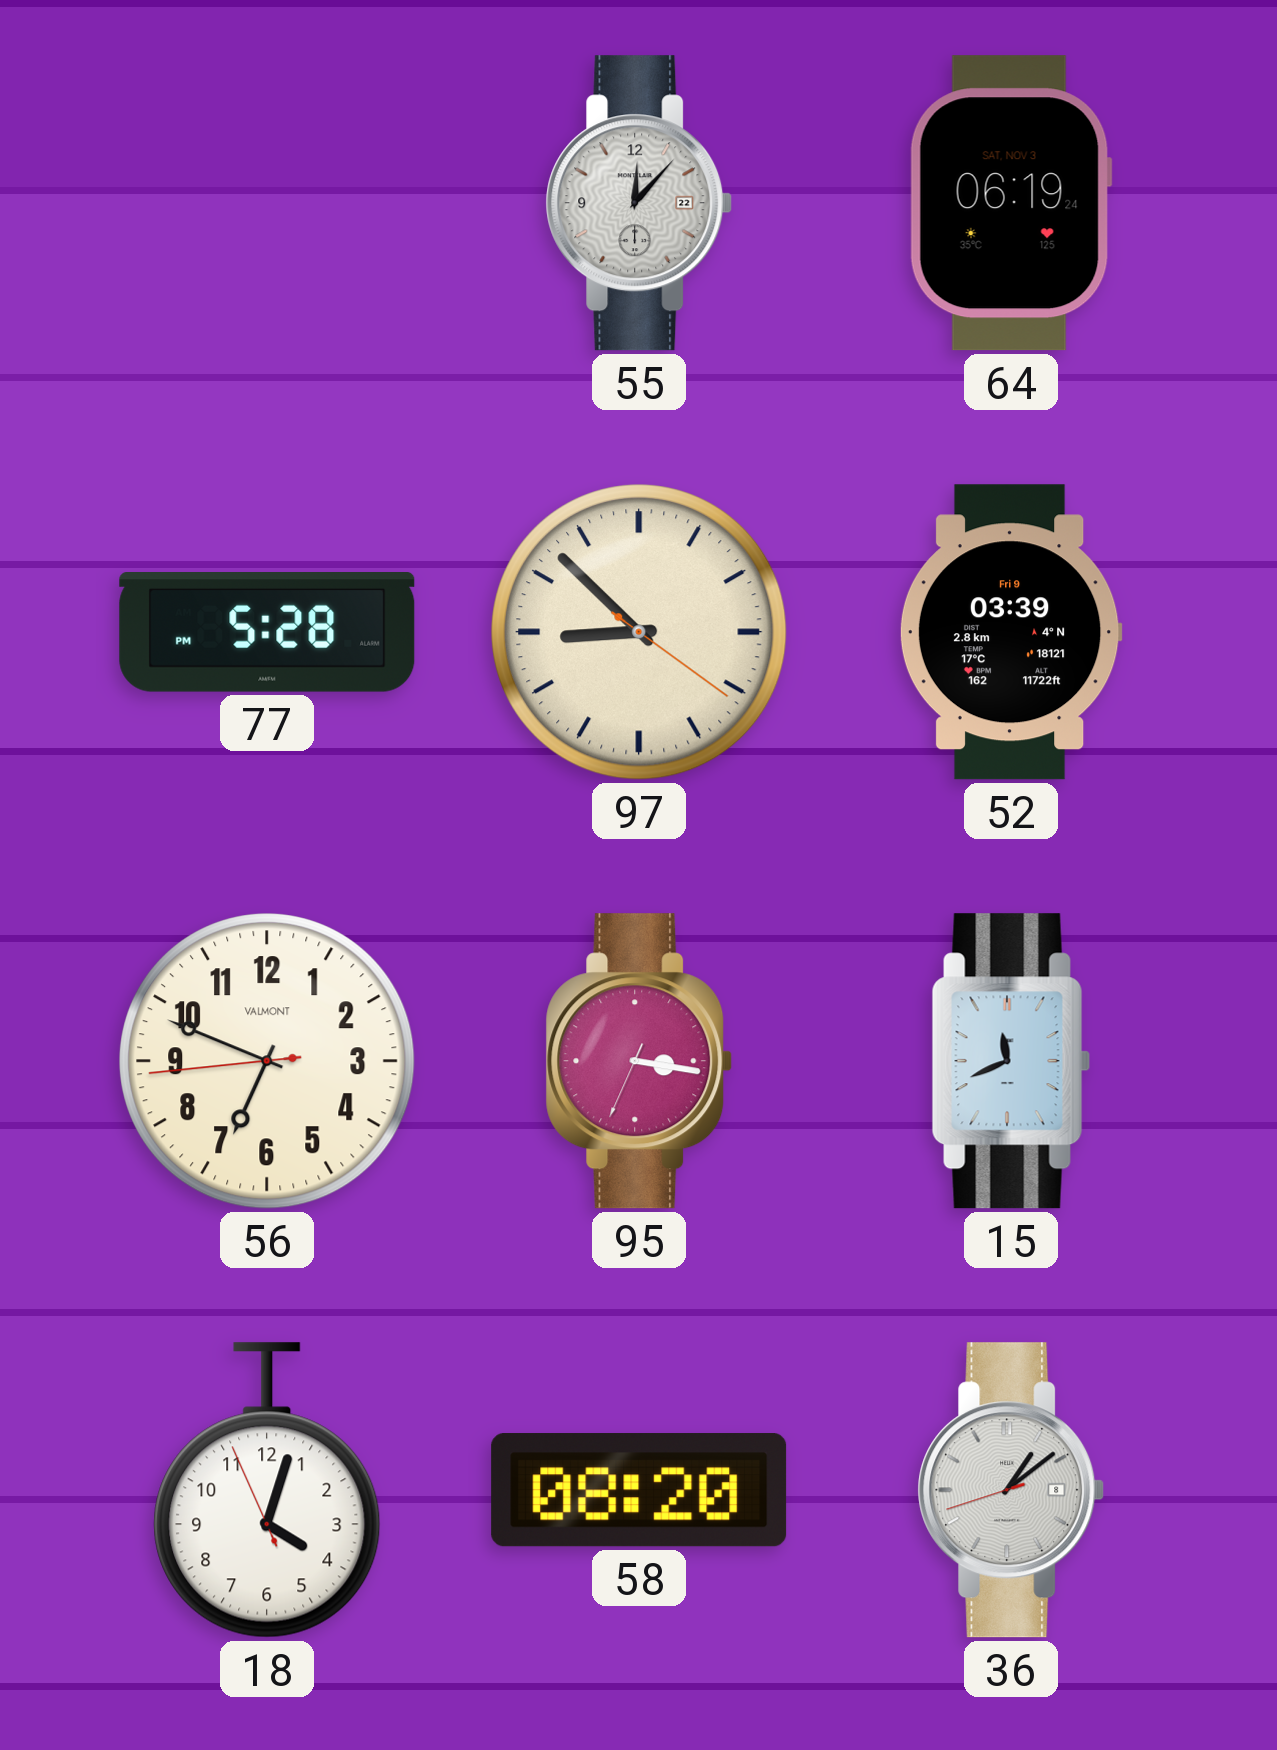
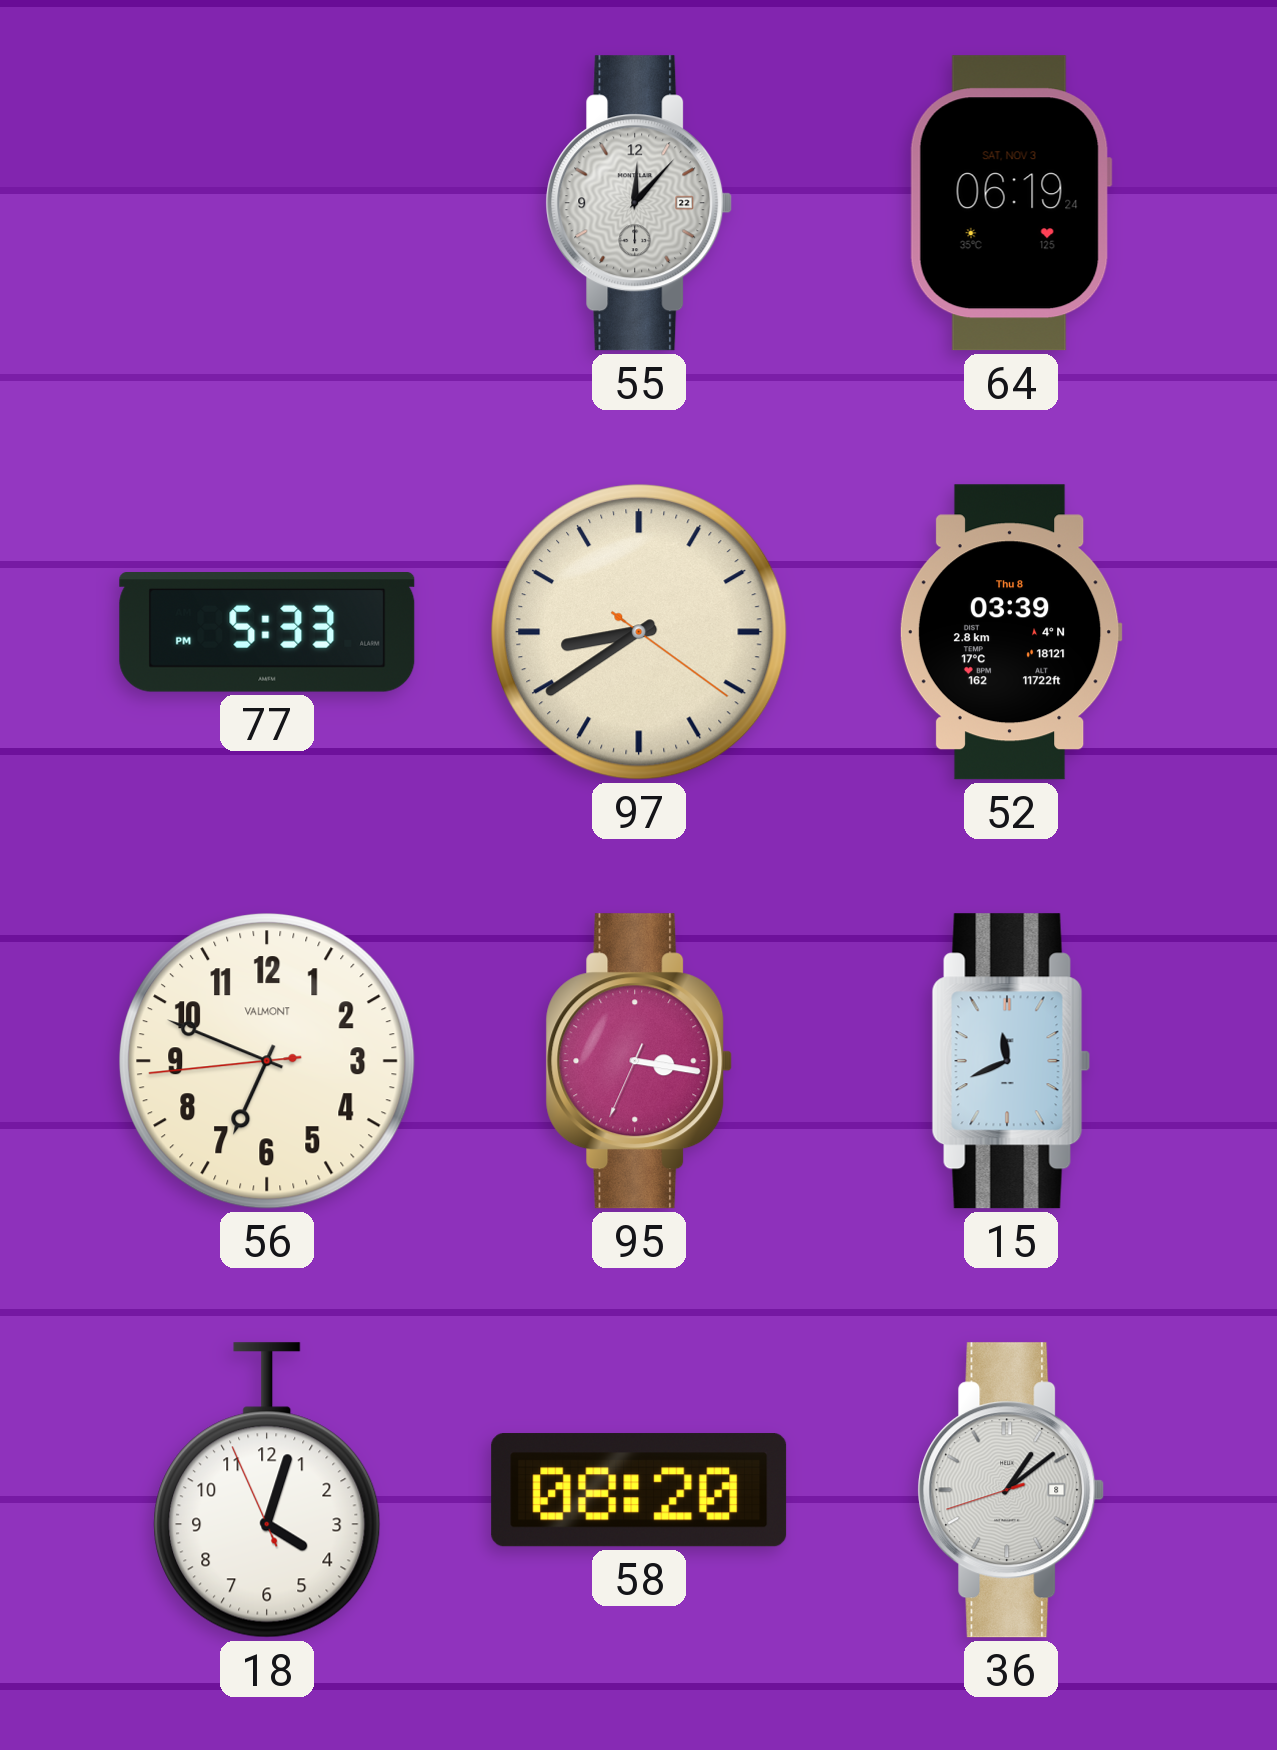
77: 5:28 -> 5:33 (267, 633)
97: 8:52 -> 8:39 (639, 632)
52 date: Fri 9 -> Thu 8 (1011, 632)
